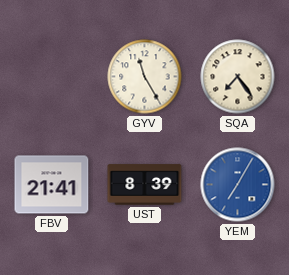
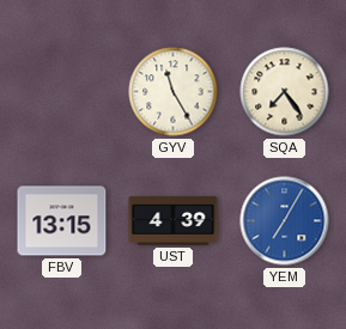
FBV: 21:41 -> 13:15 (62, 221)
UST: 8:39 -> 4:39 (174, 221)
